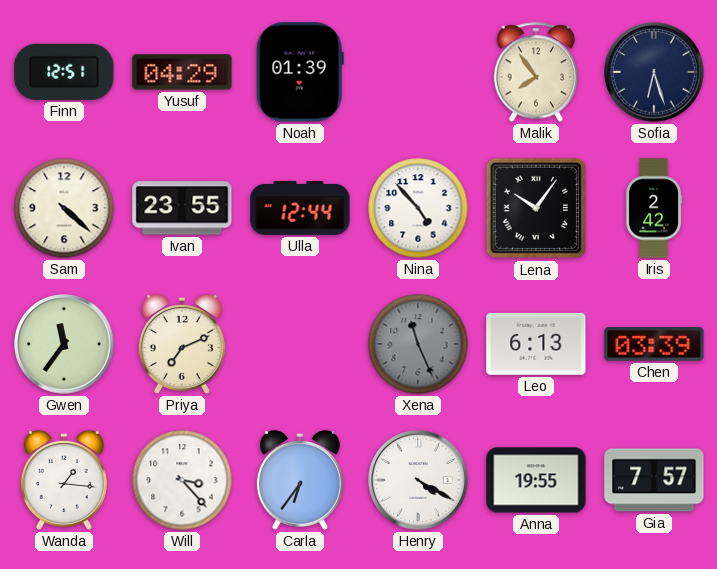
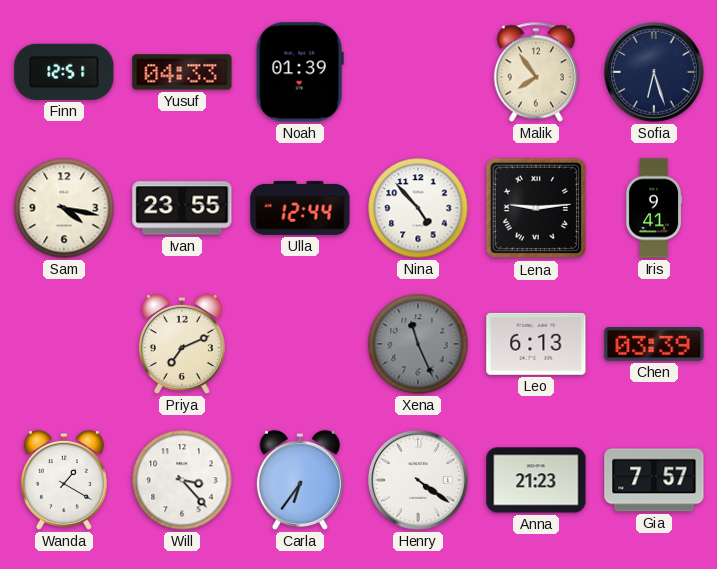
Yusuf: 04:29 -> 04:33 (182, 72)
Sam: 4:22 -> 4:17 (64, 208)
Lena: 10:06 -> 9:14 (536, 208)
Iris: 2:42 -> 9:41 (654, 208)
Gwen: 11:36 -> none (64, 344)
Wanda: 1:16 -> 1:20 (64, 480)
Henry: 4:20 -> 4:21 (418, 480)
Anna: 19:55 -> 21:23 (536, 480)
